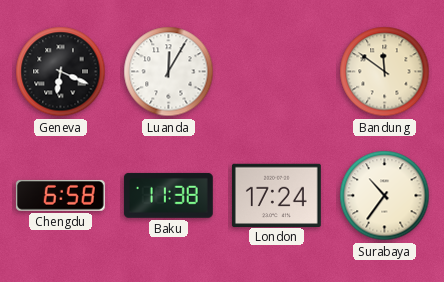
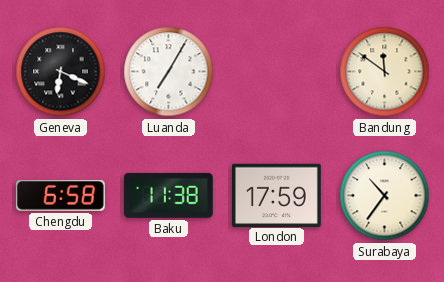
Luanda: 12:05 -> 7:05 (169, 72)
London: 17:24 -> 17:59 (276, 195)
